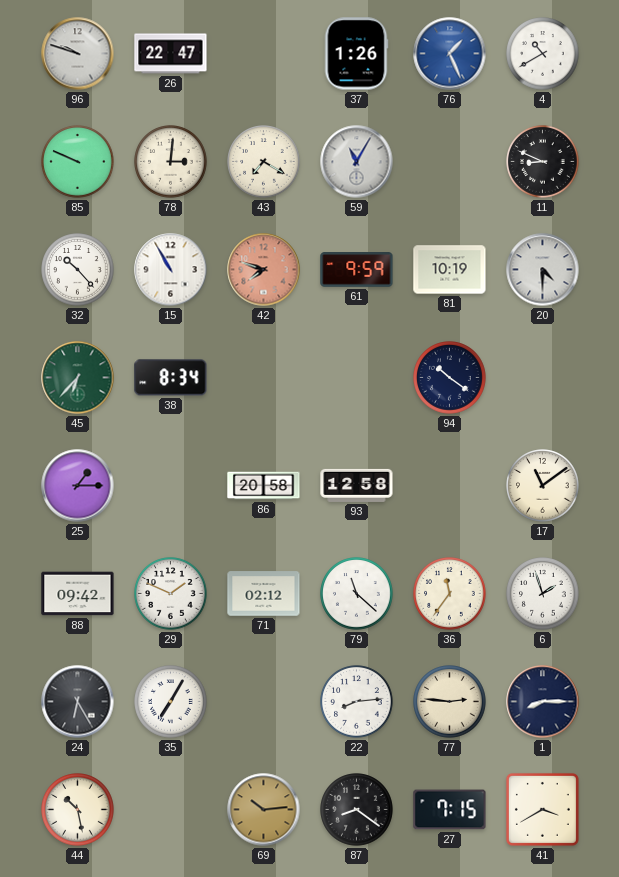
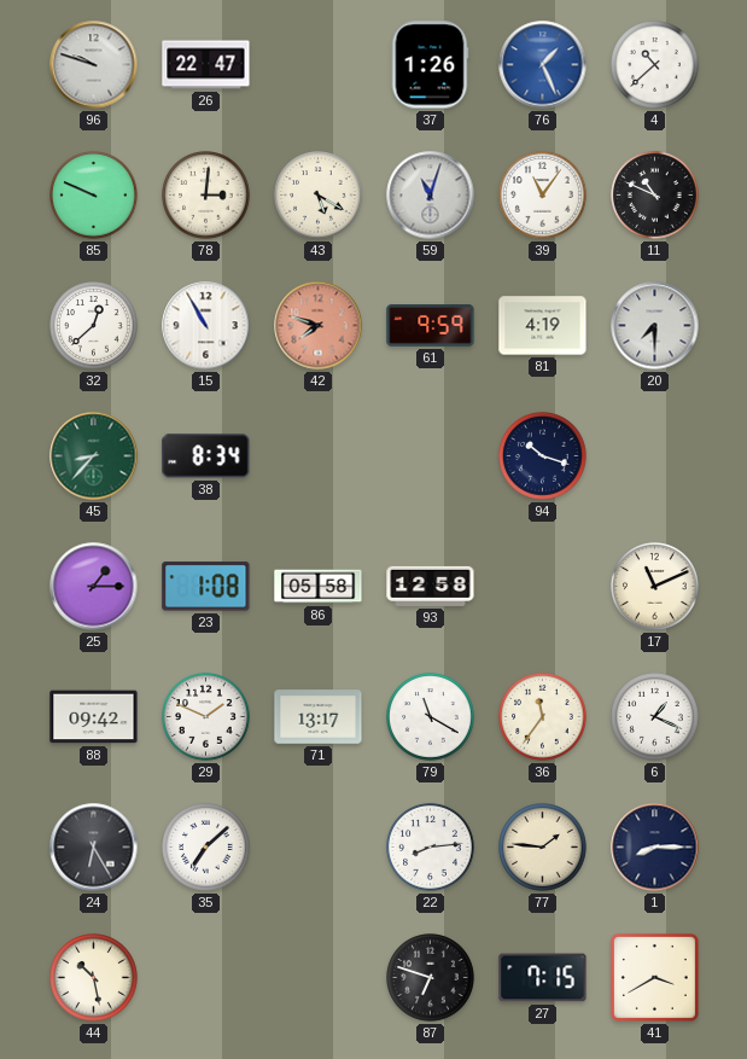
4: 10:40 -> 10:38 (655, 65)
43: 7:20 -> 5:20 (319, 196)
59: 11:05 -> 11:03 (431, 196)
39: none -> 11:06 (543, 196)
11: 8:49 -> 10:49 (655, 196)
32: 10:23 -> 12:38 (94, 326)
81: 10:19 -> 4:19 (543, 326)
20: 4:30 -> 7:30 (655, 326)
45: 6:37 -> 8:37 (94, 456)
94: 10:21 -> 10:18 (543, 456)
23: none -> 1:08 (206, 587)
86: 20:58 -> 05:58 (319, 587)
17: 11:09 -> 11:11 (655, 587)
71: 02:12 -> 13:17 (319, 717)
79: 11:22 -> 11:20 (431, 717)
6: 1:57 -> 1:19 (655, 717)
35: 7:05 -> 7:08 (206, 848)
77: 2:46 -> 1:46 (543, 848)
69: 10:14 -> none (264, 810)
87: 8:21 -> 6:48 (431, 978)
